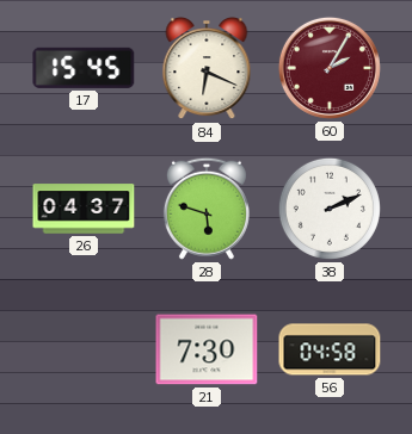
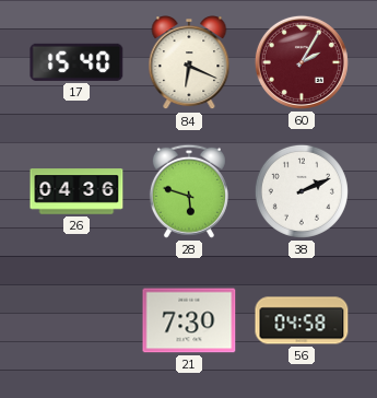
17: 15:45 -> 15:40 (76, 62)
26: 04:37 -> 04:36 (76, 191)
